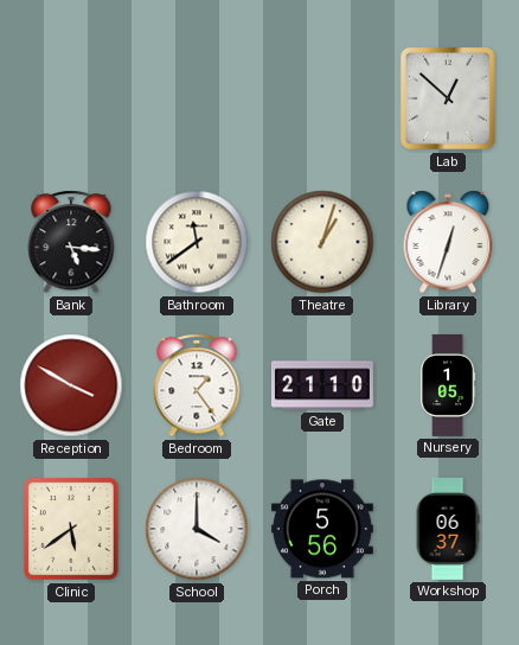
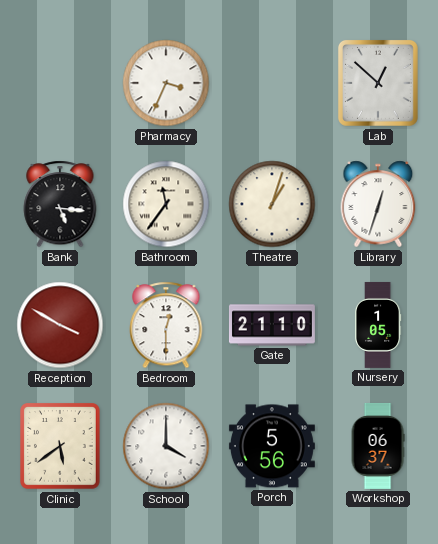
Pharmacy: none -> 3:34 (166, 83)
Bathroom: 11:39 -> 11:36 (166, 204)
Bedroom: 1:24 -> 12:30 (166, 325)
